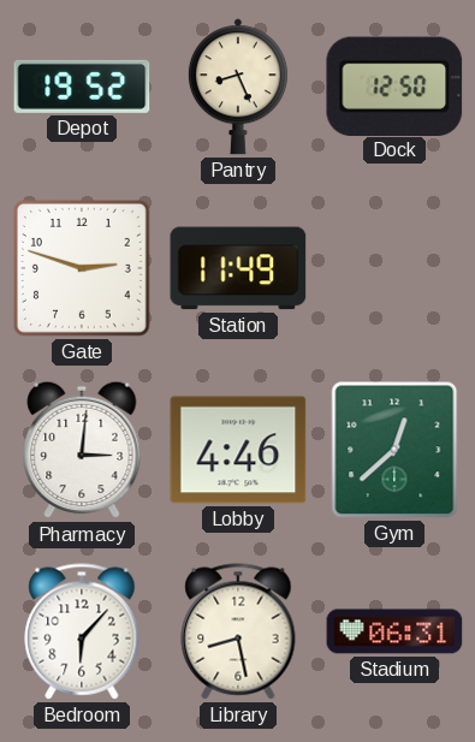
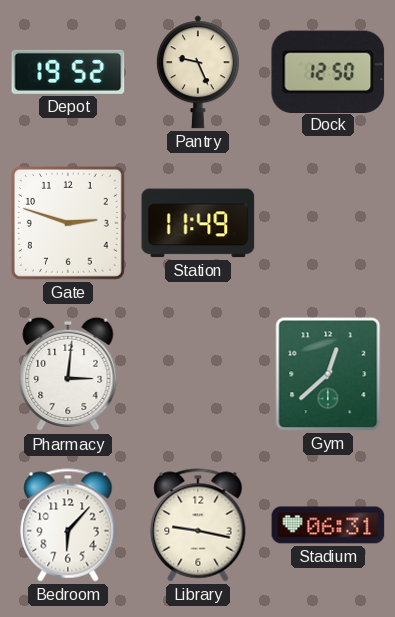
Pantry: 8:26 -> 9:26 (198, 72)
Lobby: 4:46 -> none (238, 450)
Library: 8:28 -> 9:17 (198, 525)
